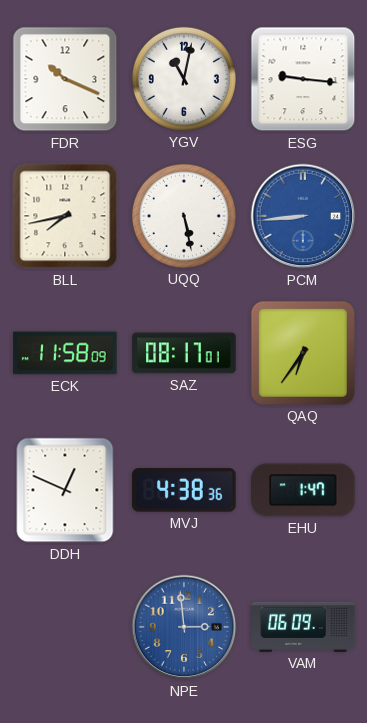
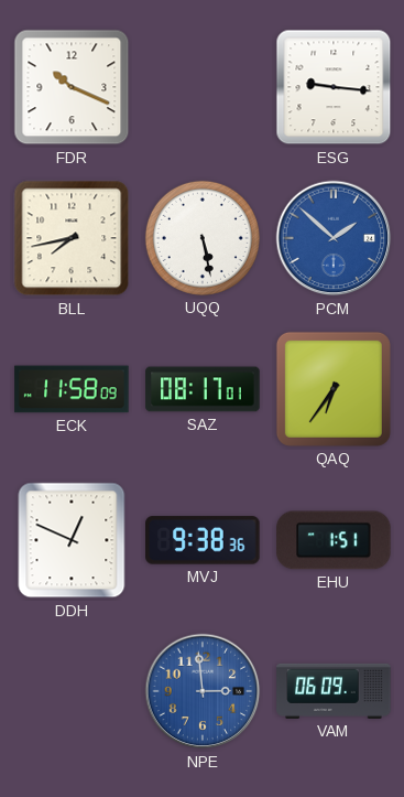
YGV: 11:02 -> none (184, 79)
PCM: 8:44 -> 1:52 (334, 238)
MVJ: 4:38 -> 9:38 (203, 540)
EHU: 1:47 -> 1:51 (334, 540)
